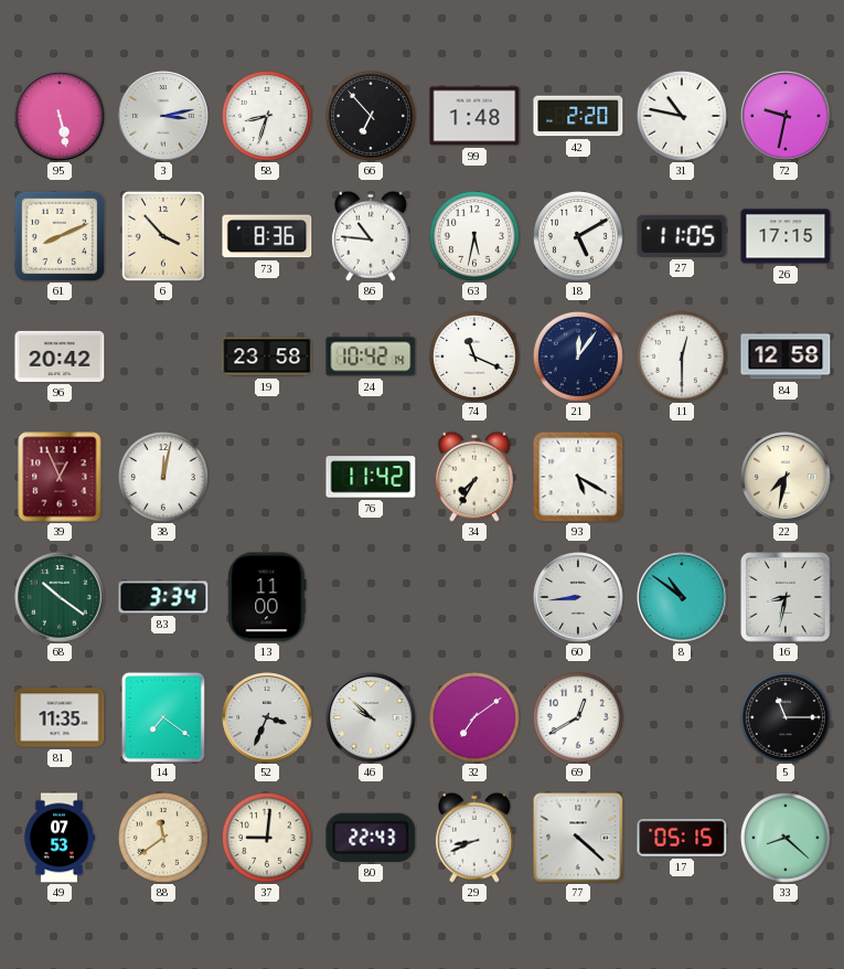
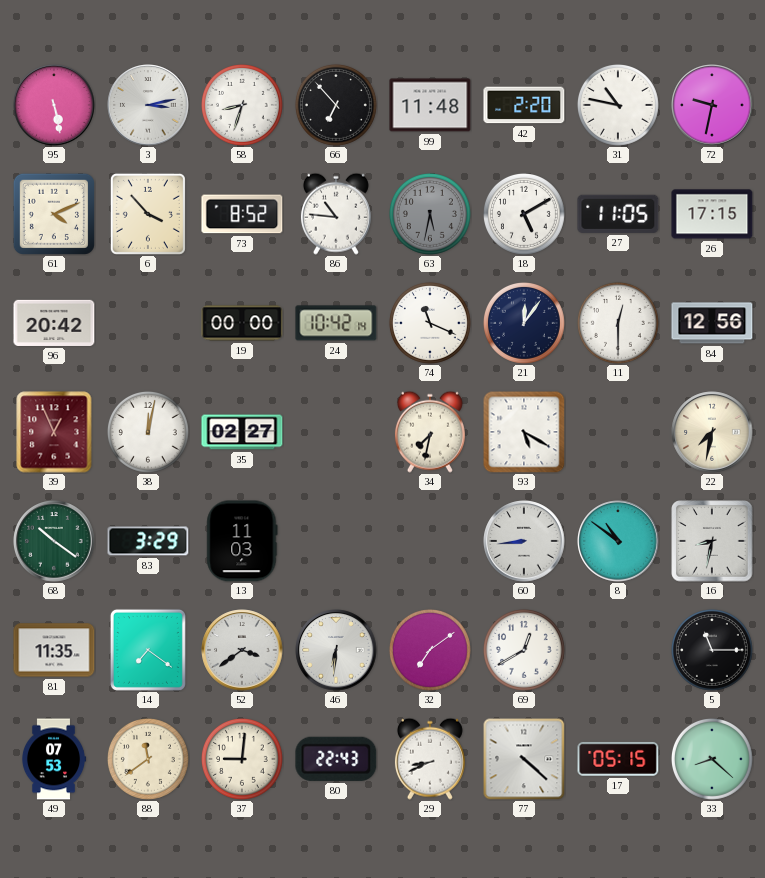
99: 1:48 -> 11:48 (430, 105)
61: 8:11 -> 4:11 (54, 214)
73: 8:36 -> 8:52 (242, 214)
63 dial: white -> grey (430, 214)
19: 23:58 -> 00:00 (242, 323)
84: 12:58 -> 12:56 (712, 323)
35: none -> 02:27 (242, 432)
76: 11:42 -> none (371, 477)
34: 7:35 -> 7:32 (430, 432)
83: 3:34 -> 3:29 (148, 541)
13: 11:00 -> 11:03 (242, 541)
52: 3:34 -> 3:39 (242, 650)
46: 9:52 -> 6:31 (336, 650)
